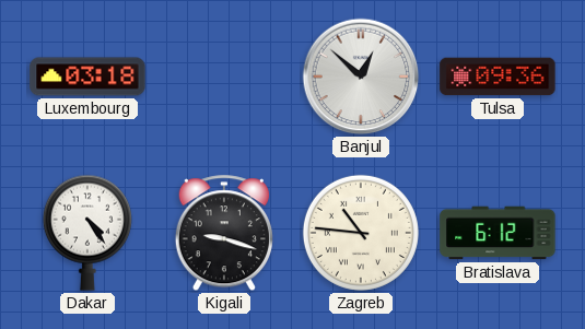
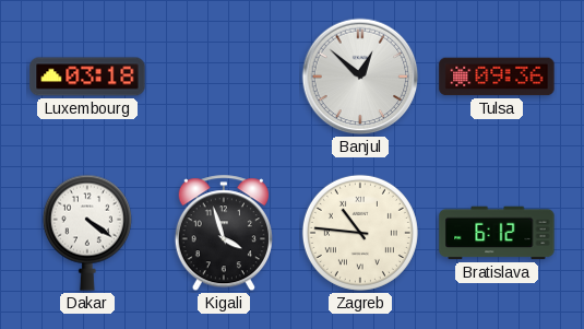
Dakar: 4:24 -> 4:21 (87, 233)
Kigali: 9:18 -> 3:57 (224, 234)
